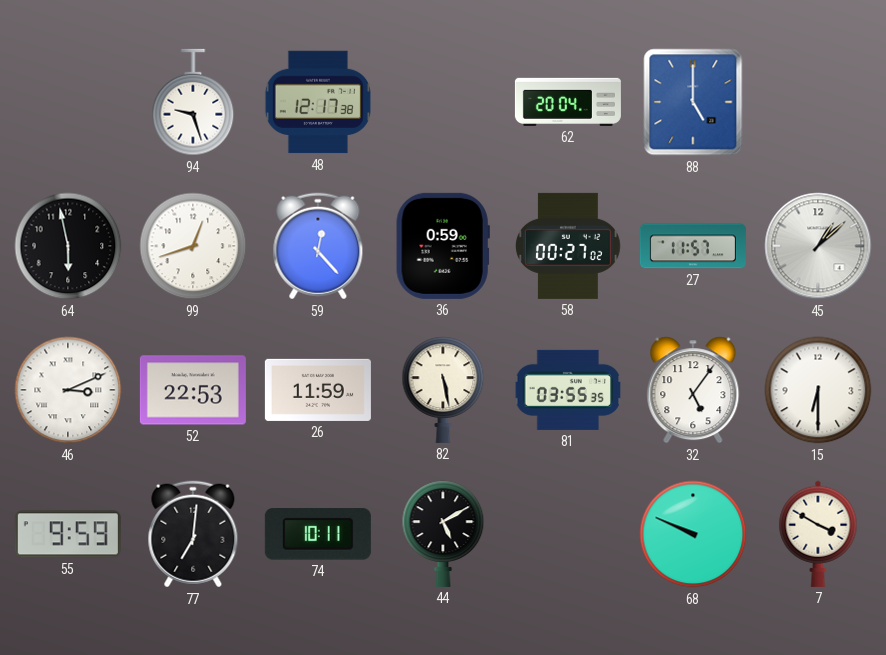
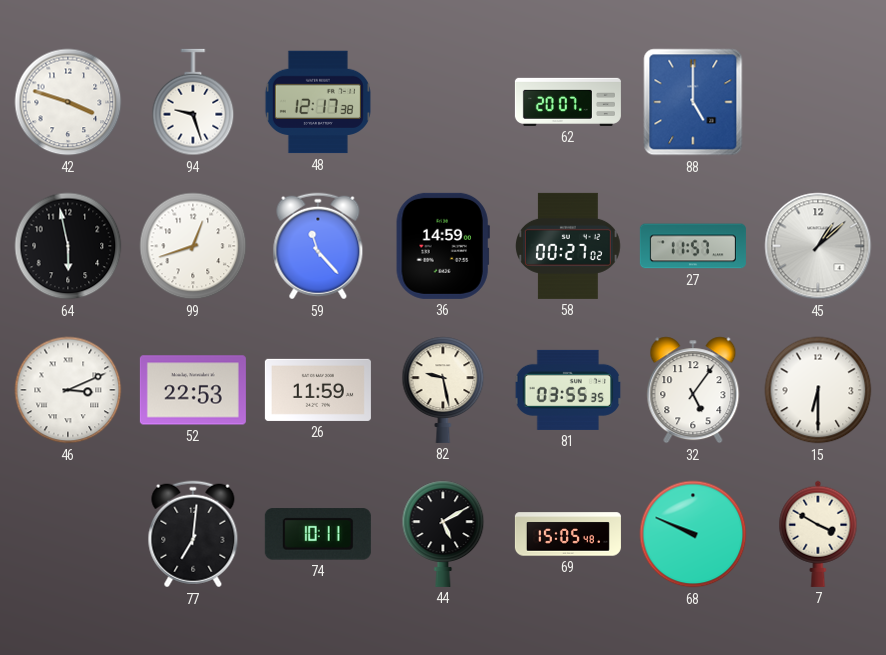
42: none -> 3:48 (68, 102)
62: 20:04 -> 20:07 (568, 102)
59: 12:23 -> 11:23 (318, 246)
36: 0:59 -> 14:59 (443, 246)
82: 5:28 -> 9:28 (443, 390)
55: 9:59 -> none (68, 534)
69: none -> 15:05 (568, 534)
